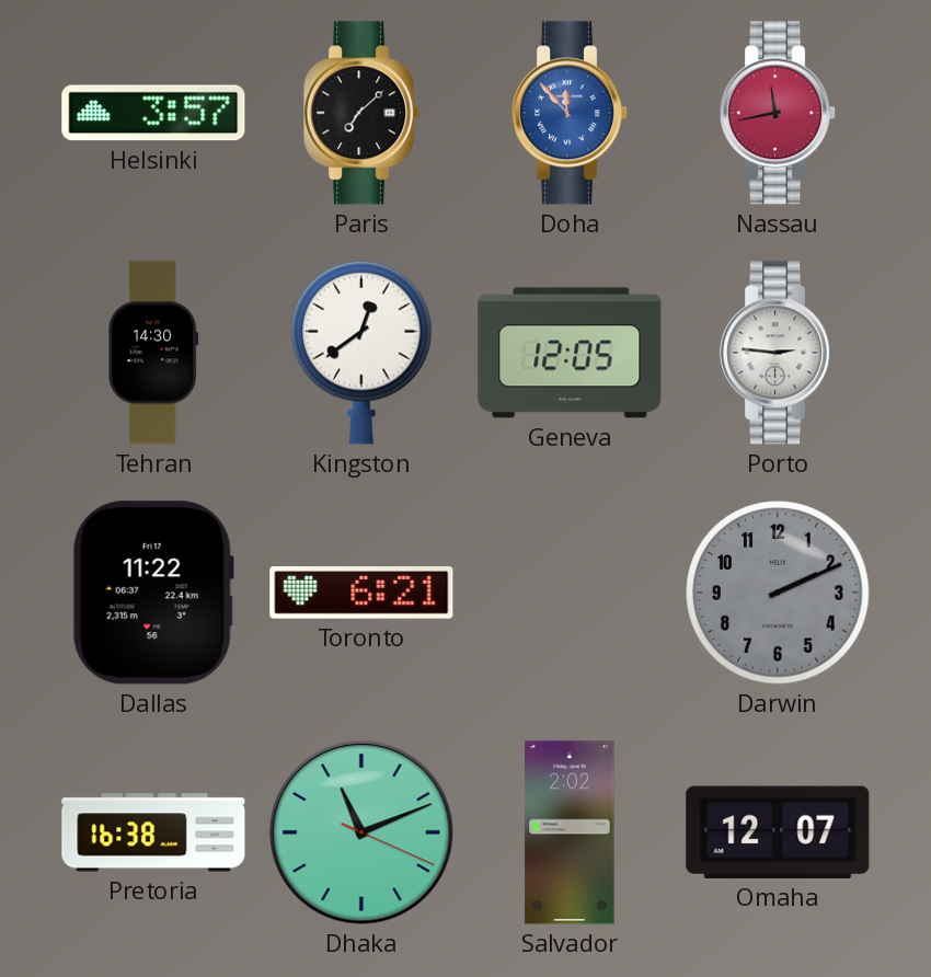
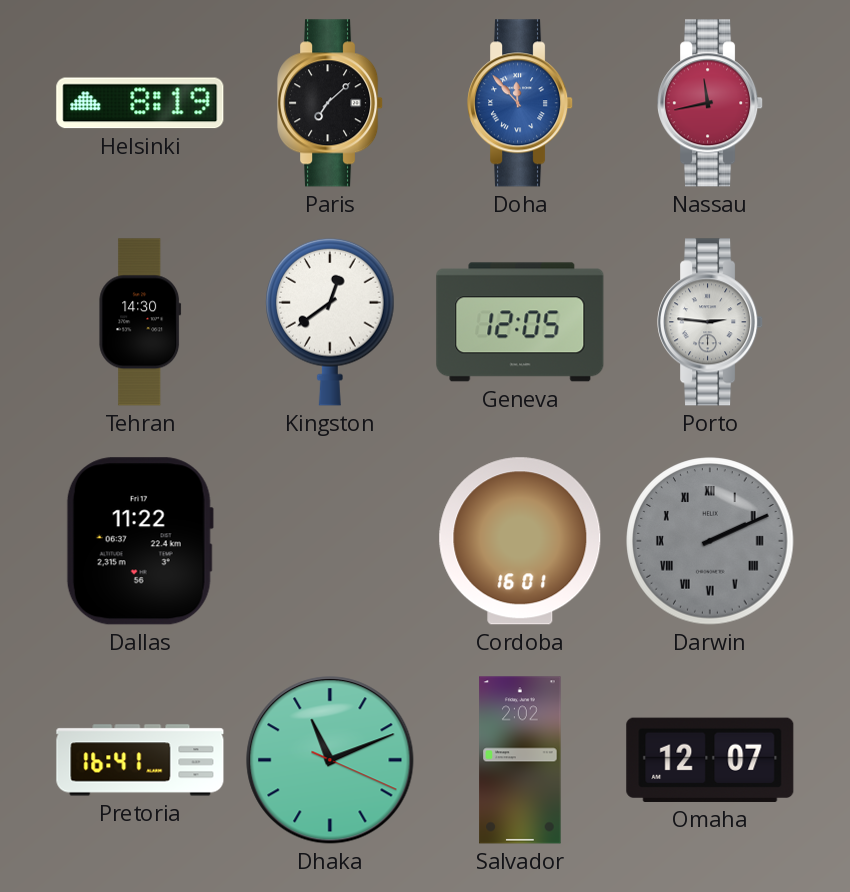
Helsinki: 3:57 -> 8:19 (140, 103)
Toronto: 6:21 -> none (361, 594)
Cordoba: none -> 16:01 (520, 541)
Darwin numerals: Arabic -> Roman (710, 541)
Pretoria: 16:38 -> 16:41 (140, 760)
